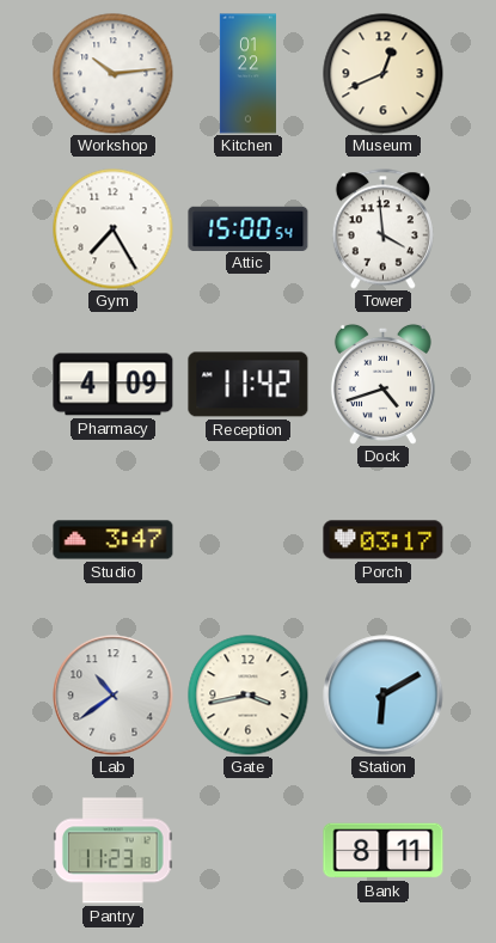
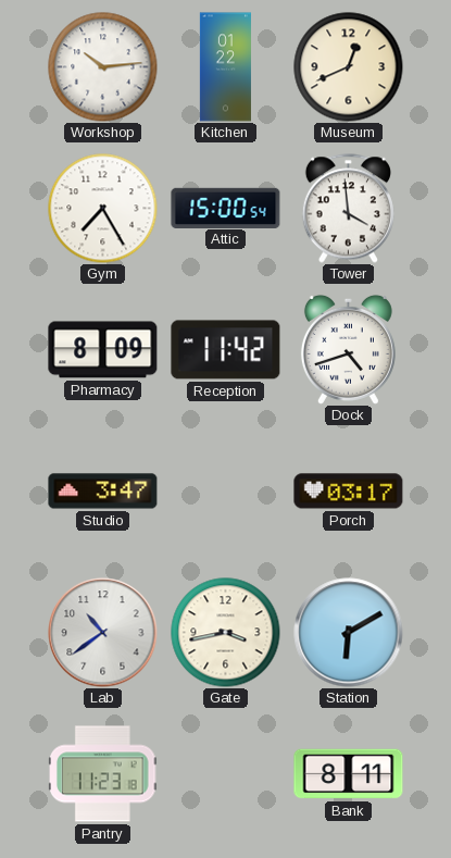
Pharmacy: 4:09 -> 8:09 (103, 350)
